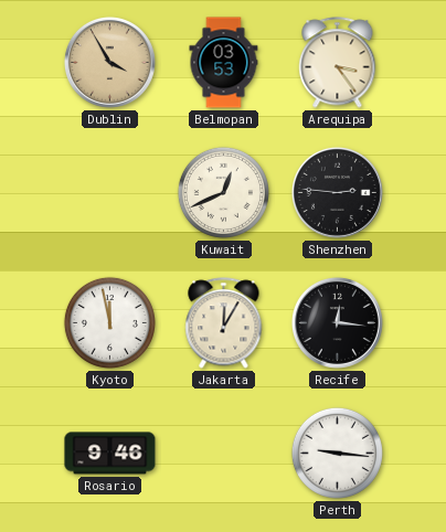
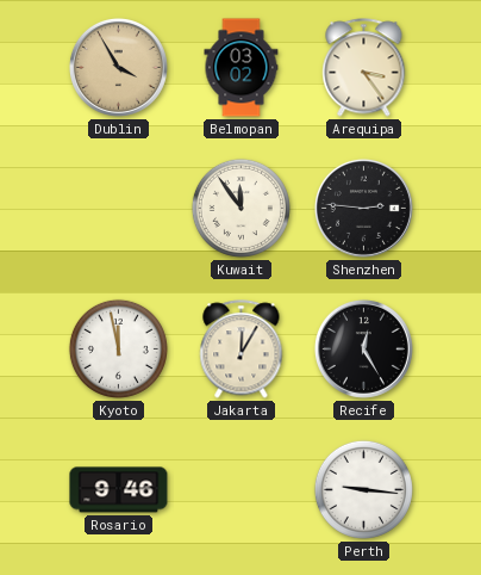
Belmopan: 03:53 -> 03:02 (242, 68)
Kuwait: 12:41 -> 11:54 (240, 208)
Recife: 12:16 -> 12:25 (363, 348)
